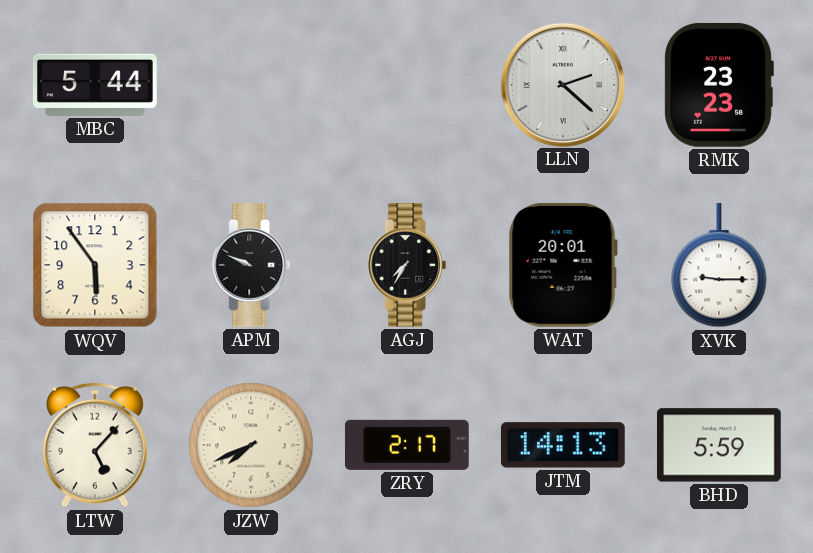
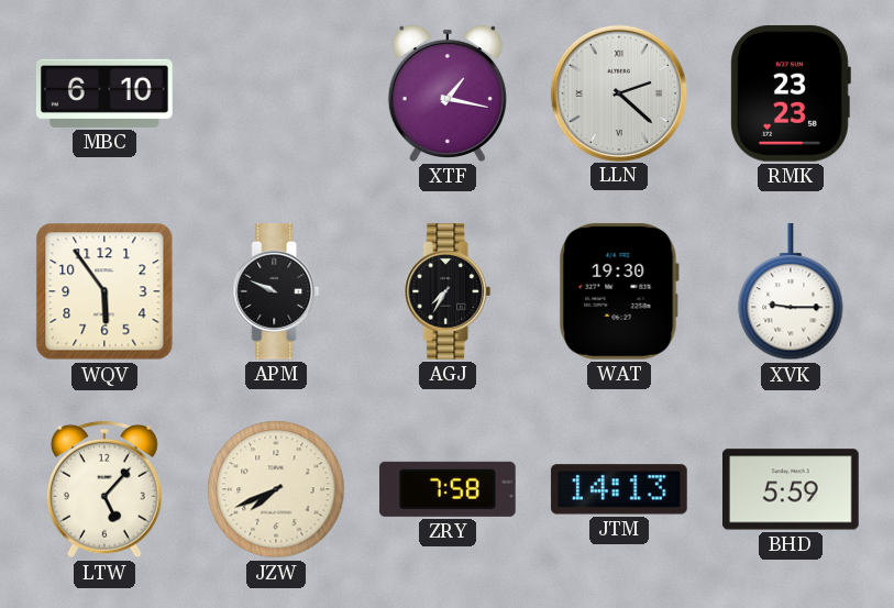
MBC: 5:44 -> 6:10 (104, 93)
XTF: none -> 1:17 (448, 93)
WAT: 20:01 -> 19:30 (619, 291)
ZRY: 2:17 -> 7:58 (448, 489)
